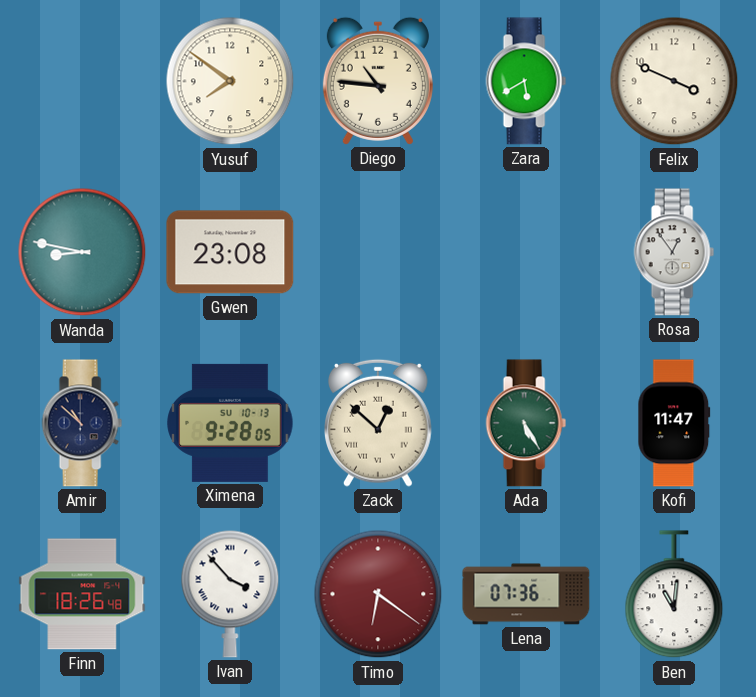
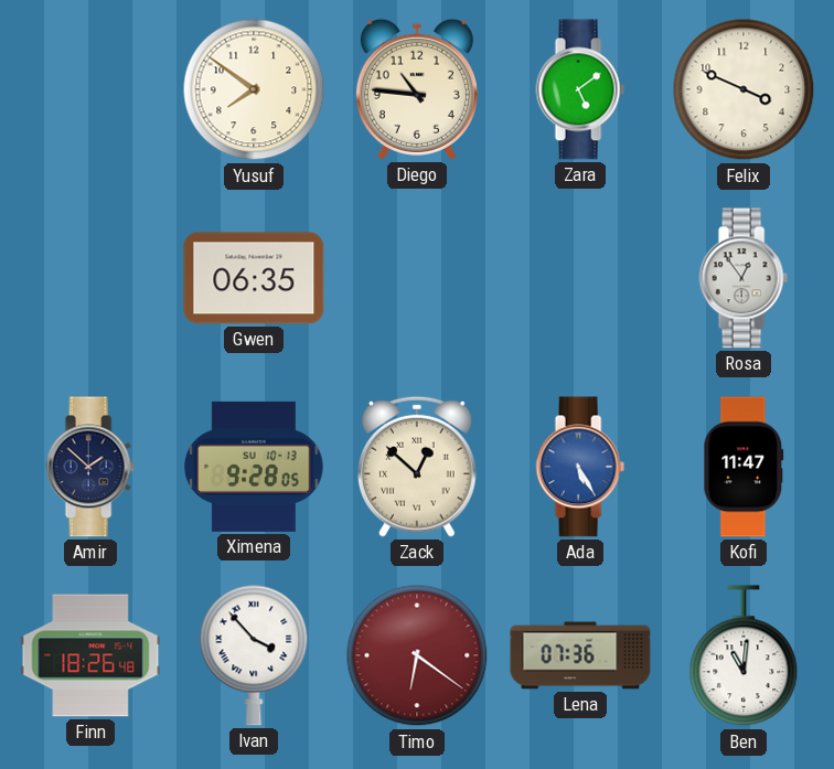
Zara: 5:40 -> 5:09 (580, 89)
Wanda: 8:47 -> none (82, 252)
Gwen: 23:08 -> 06:35 (254, 278)
Amir: 10:52 -> 1:52 (90, 467)
Ada dial: green -> blue (580, 467)
